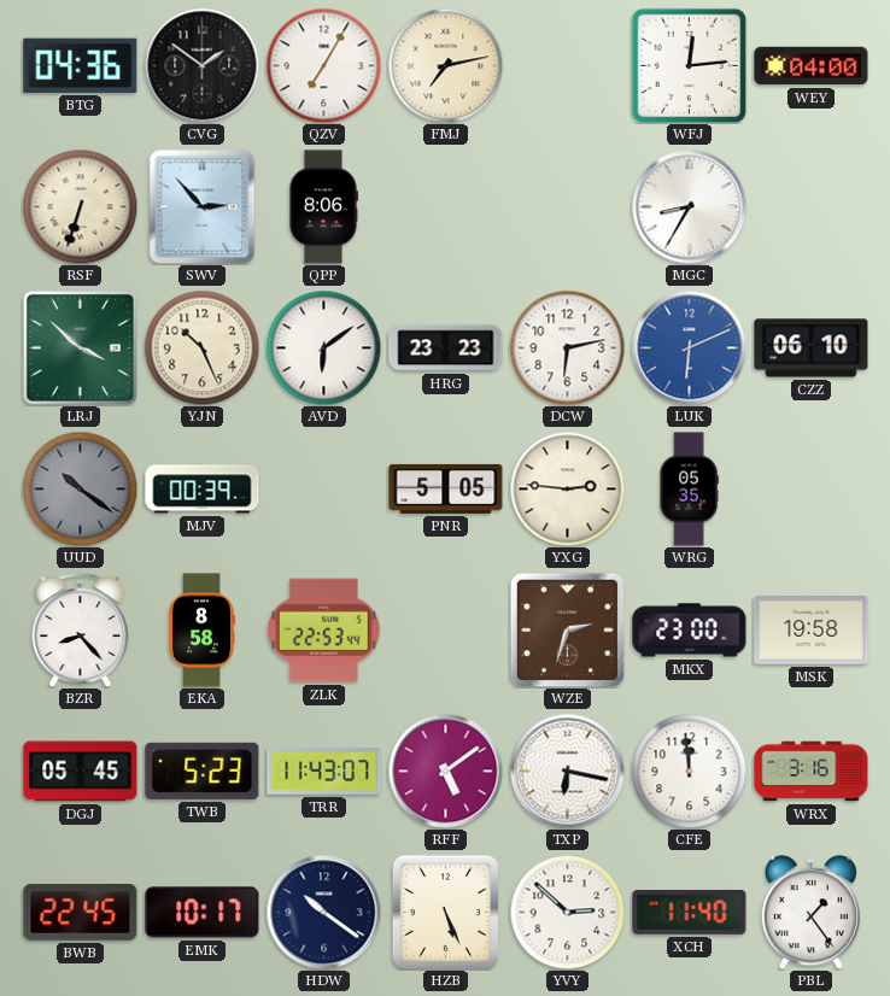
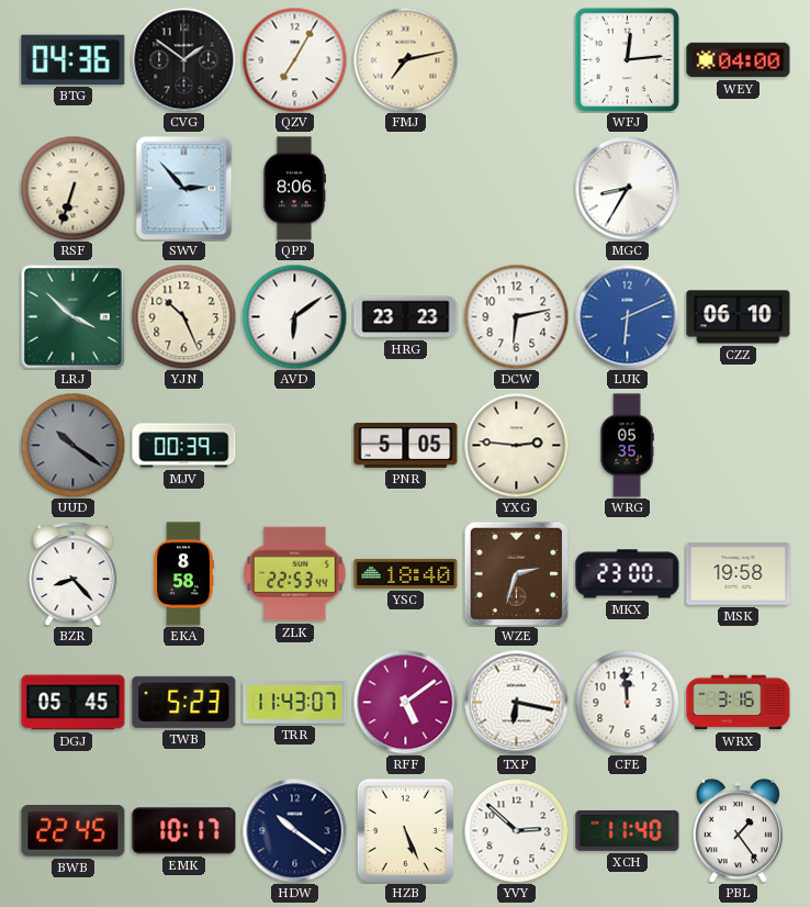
YSC: none -> 18:40 (406, 573)
